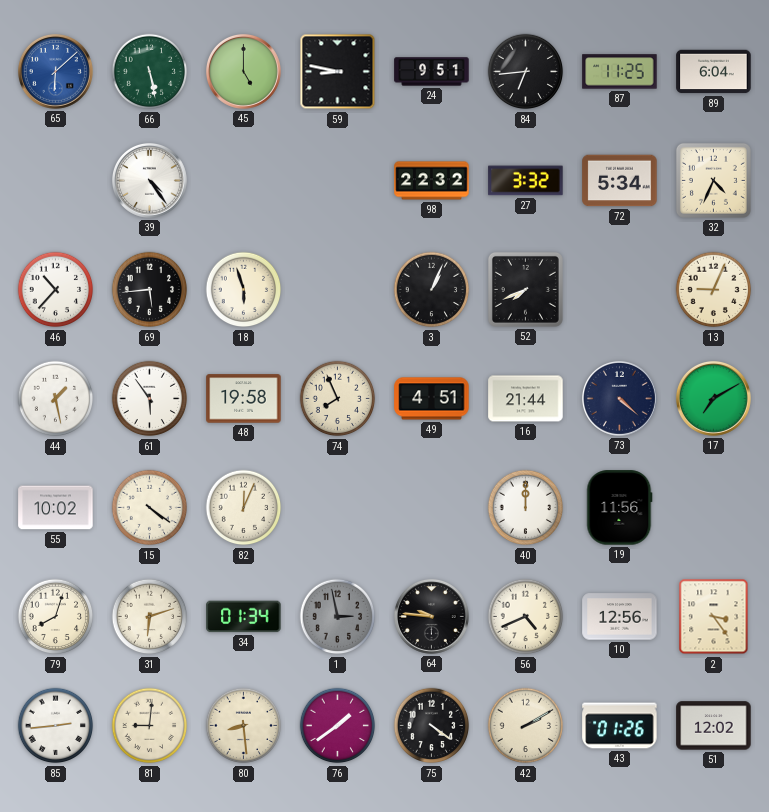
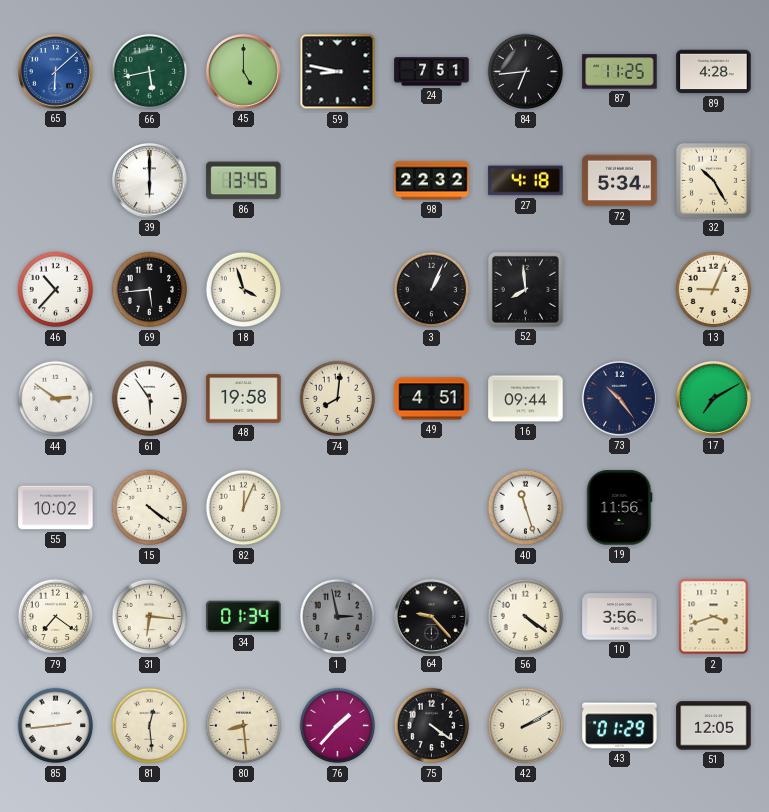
66: 5:28 -> 5:43 (150, 72)
24: 9:51 -> 7:51 (432, 72)
89: 6:04 -> 4:28 (714, 72)
39: 4:24 -> 6:00 (149, 180)
86: none -> 13:45 (244, 181)
27: 3:32 -> 4:18 (526, 181)
32: 4:34 -> 10:25 (713, 180)
18: 5:57 -> 3:57 (244, 290)
52: 7:41 -> 7:59 (525, 289)
44: 1:28 -> 2:51 (56, 399)
74: 7:56 -> 8:01 (338, 399)
16: 21:44 -> 09:44 (526, 399)
73: 4:22 -> 10:24 (619, 398)
40: 12:00 -> 11:27 (526, 508)
79: 8:03 -> 7:21 (56, 617)
31: 6:12 -> 6:16 (150, 617)
64: 9:46 -> 9:23 (431, 616)
56: 4:41 -> 4:21 (526, 617)
10: 12:56 -> 3:56 (620, 617)
2: 3:24 -> 3:42 (714, 617)
81: 9:01 -> 12:29 (150, 726)
76: 1:39 -> 1:37 (338, 726)
43: 01:26 -> 01:29 (620, 726)
51: 12:02 -> 12:05 (714, 726)
